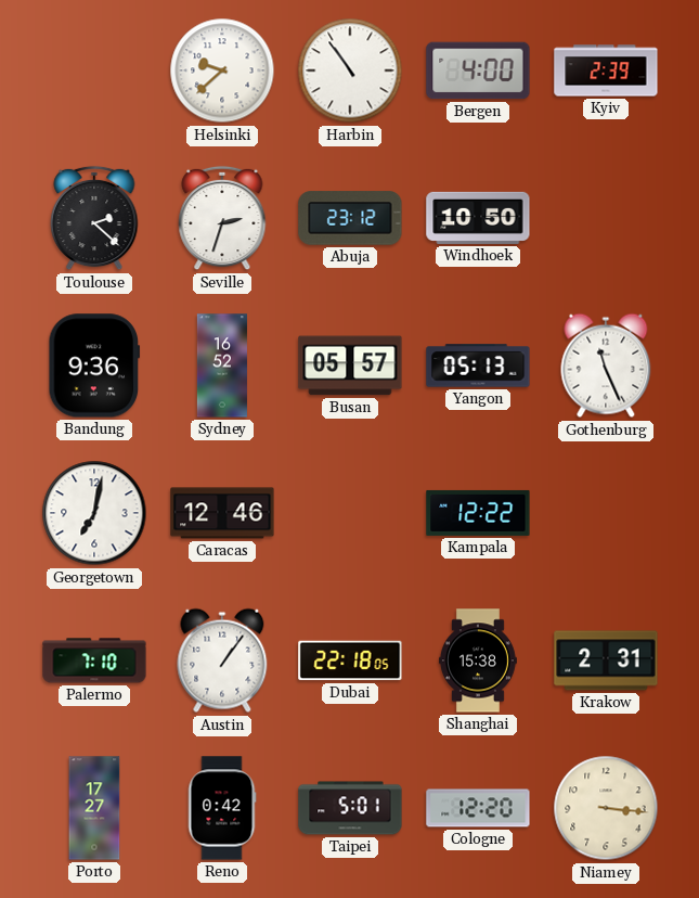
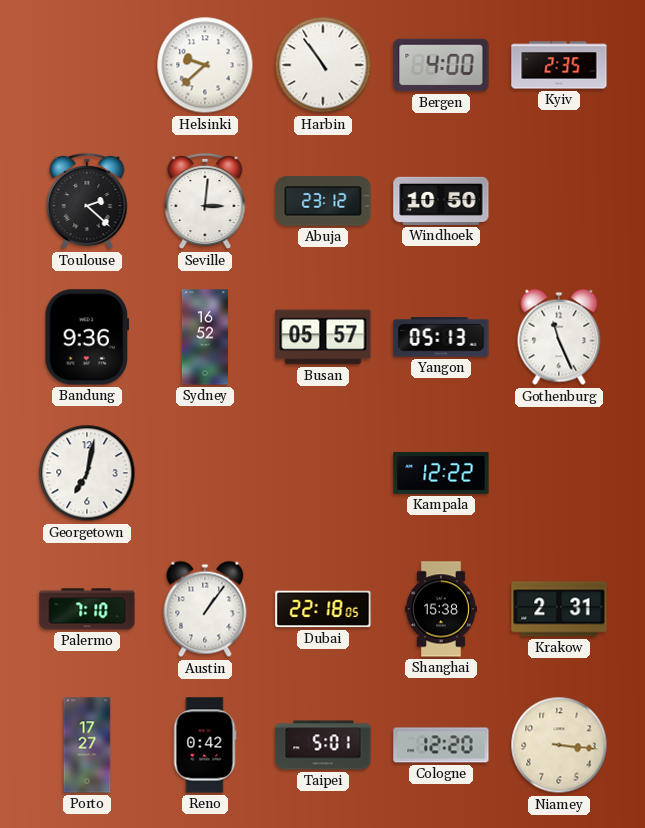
Kyiv: 2:39 -> 2:35 (559, 65)
Seville: 2:33 -> 3:01 (205, 201)
Caracas: 12:46 -> none (222, 513)
